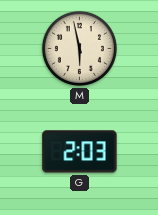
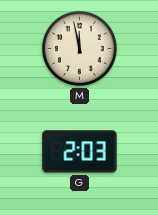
M: 5:58 -> 11:58 (79, 48)
